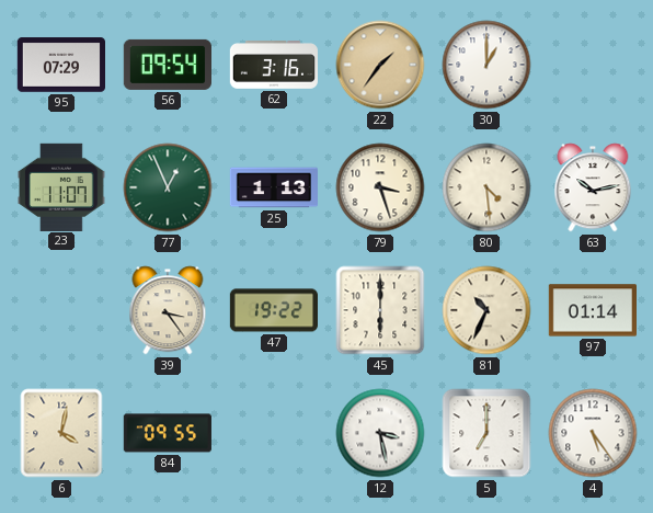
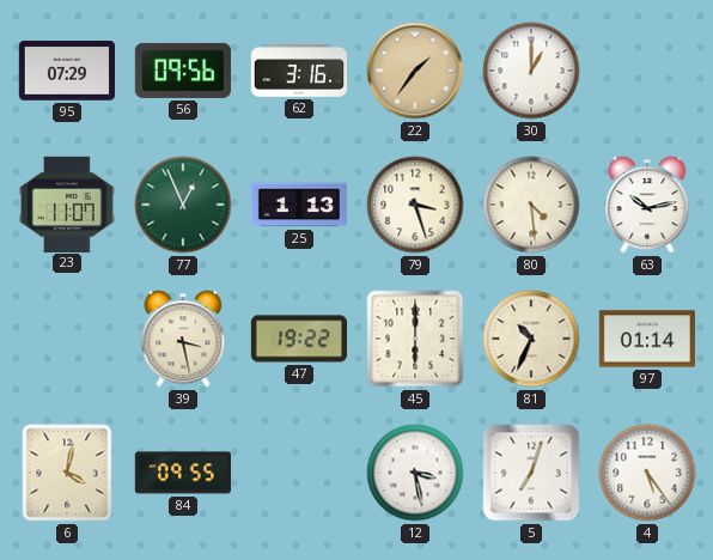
56: 09:54 -> 09:56 (182, 71)
39: 3:24 -> 3:28 (183, 339)
5: 7:00 -> 7:03 (531, 473)
